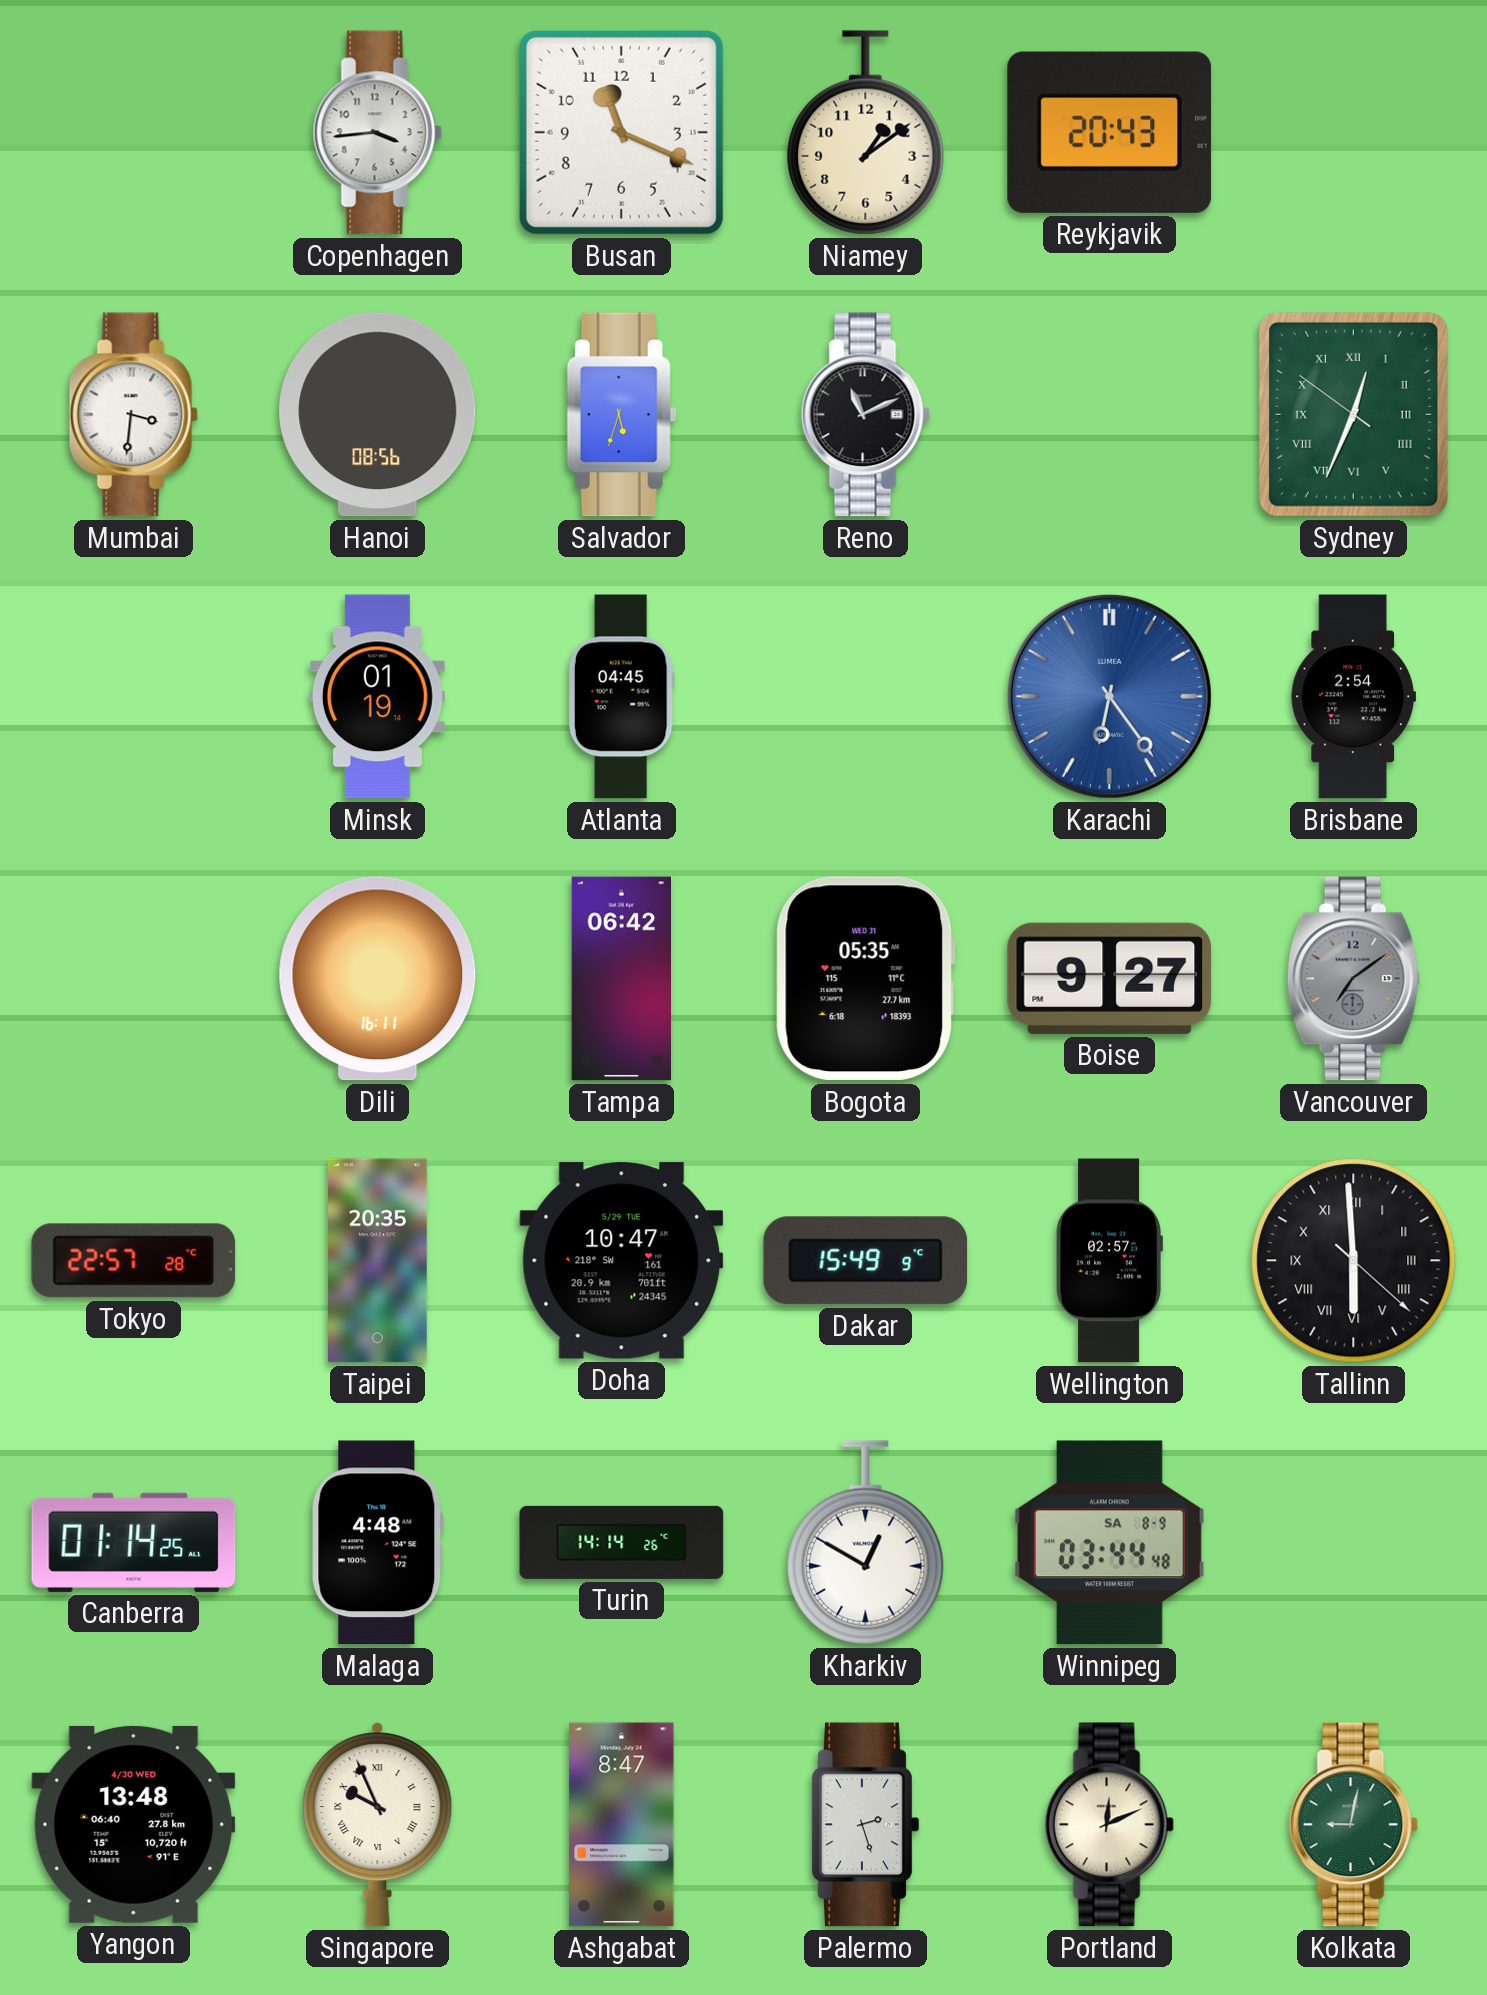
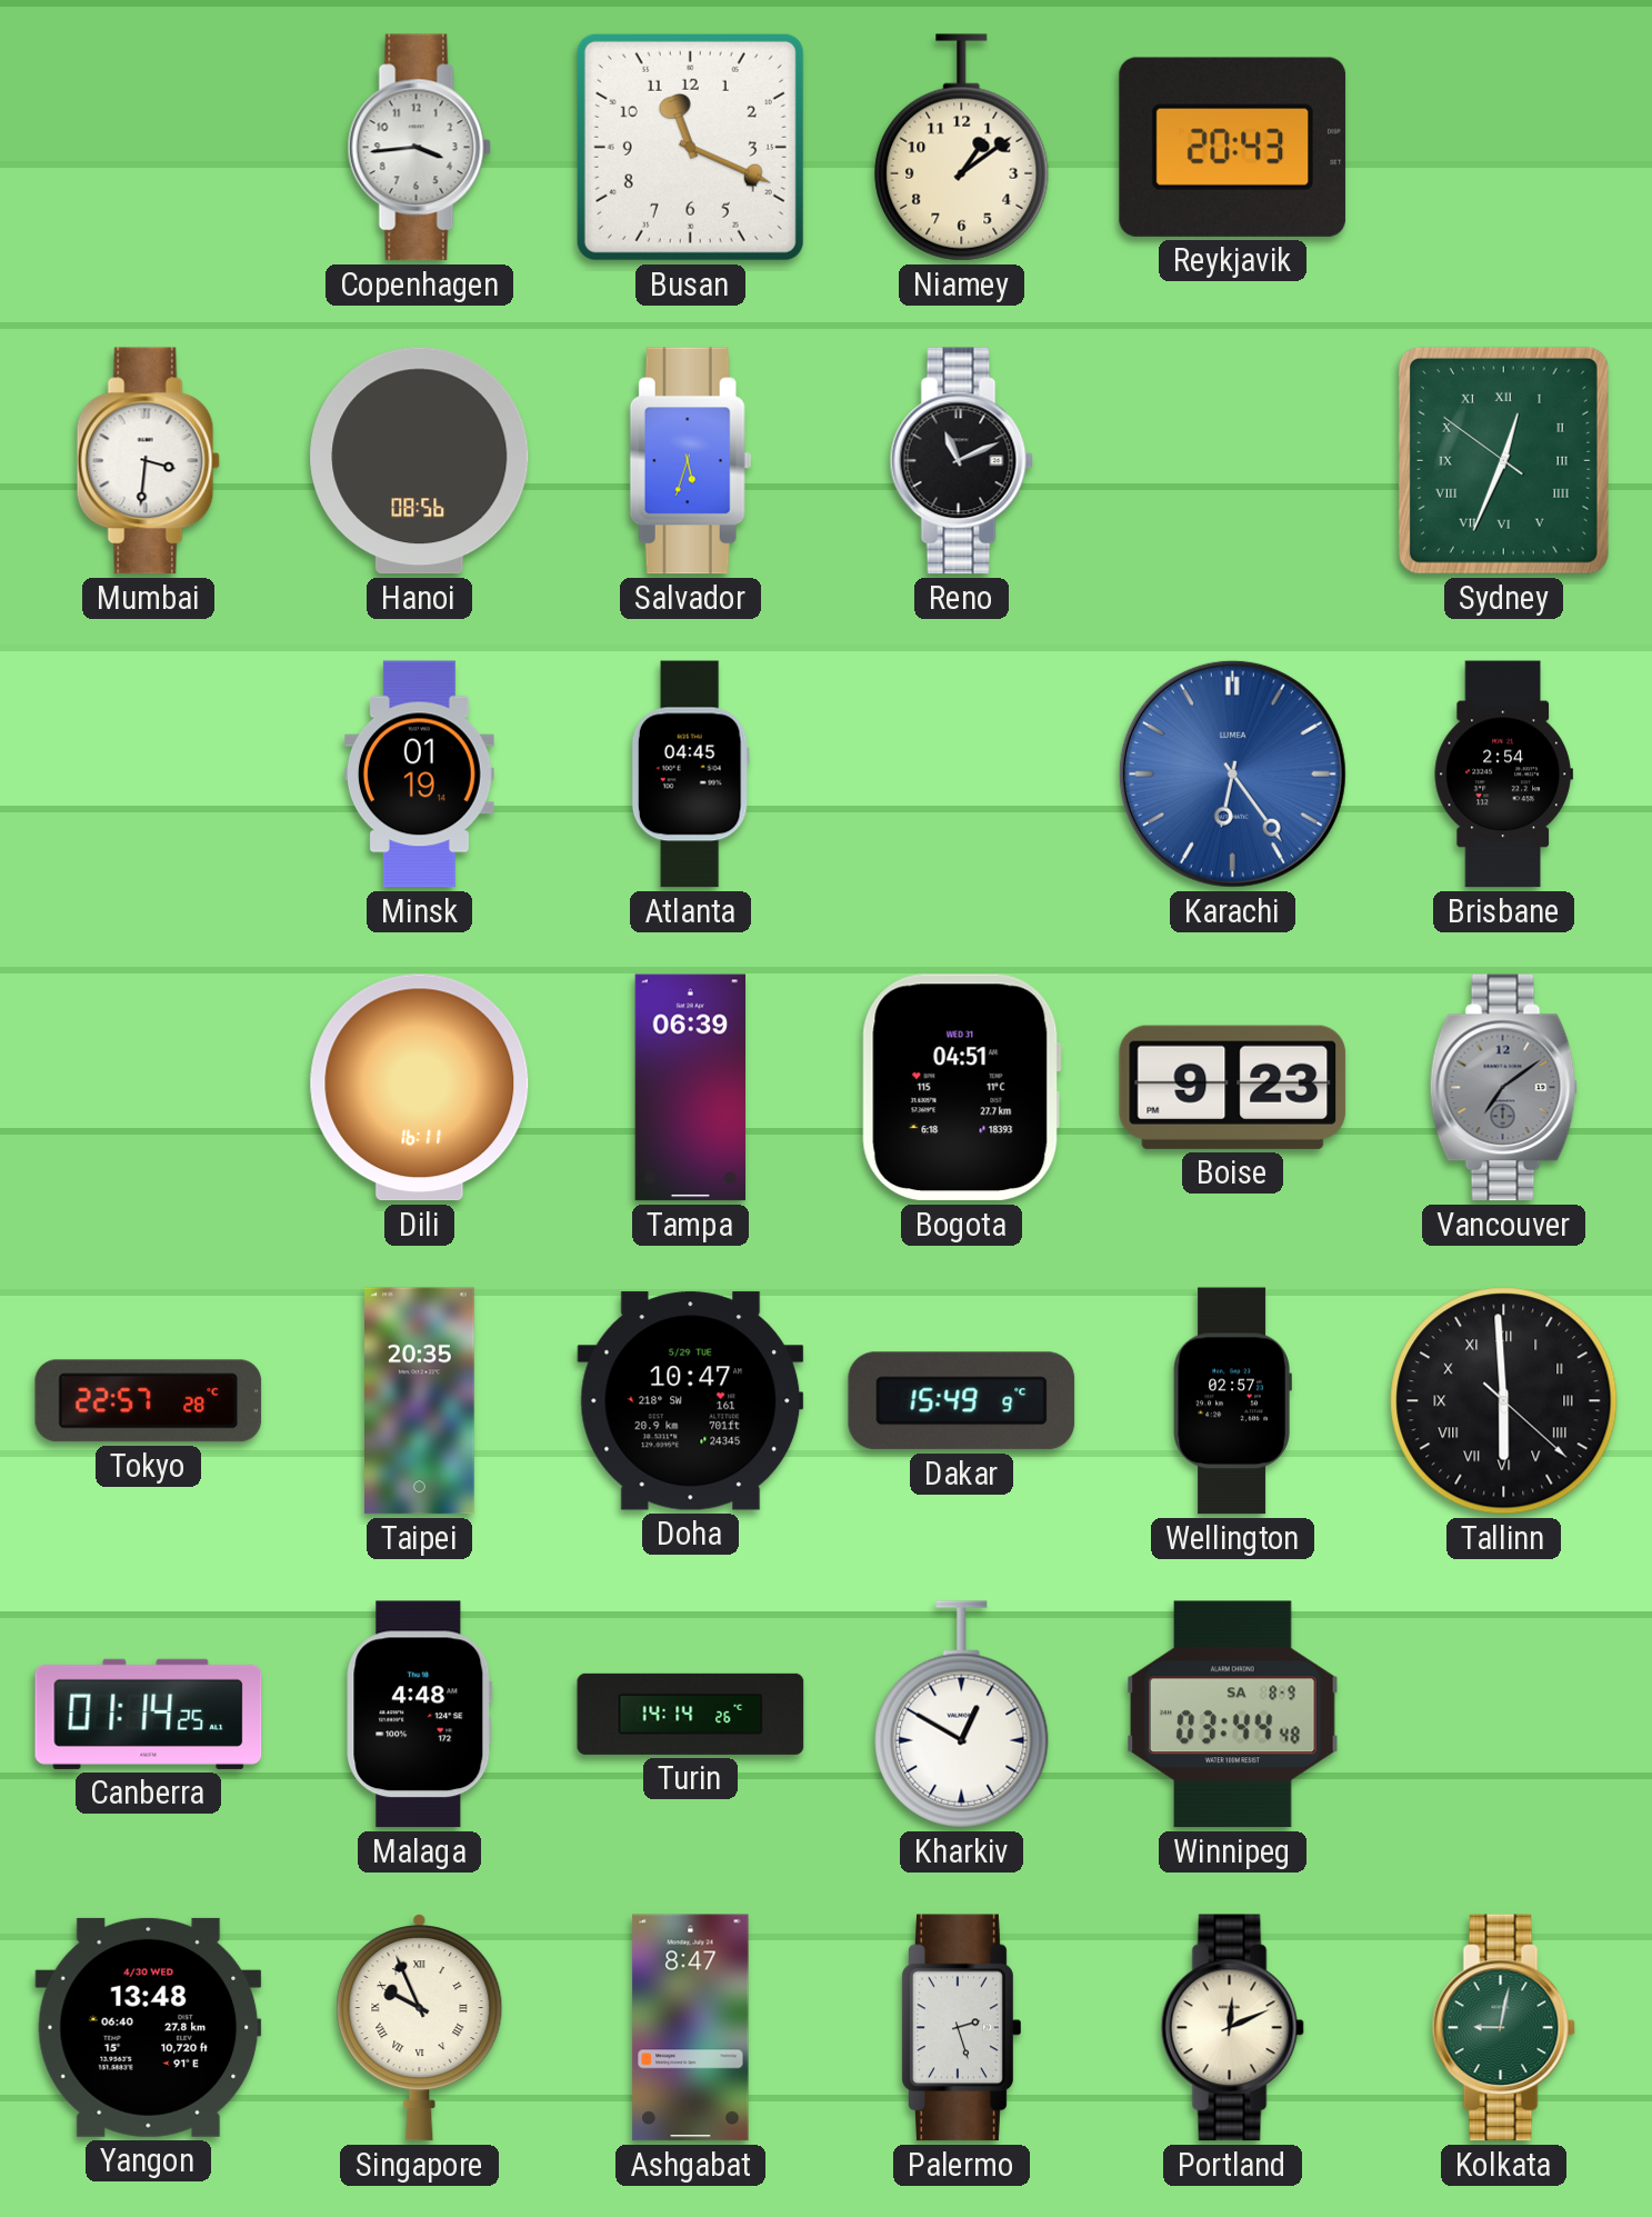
Tampa: 06:42 -> 06:39 (690, 1088)
Bogota: 05:35 -> 04:51 (961, 1088)
Boise: 9:27 -> 9:23 (1233, 1087)
